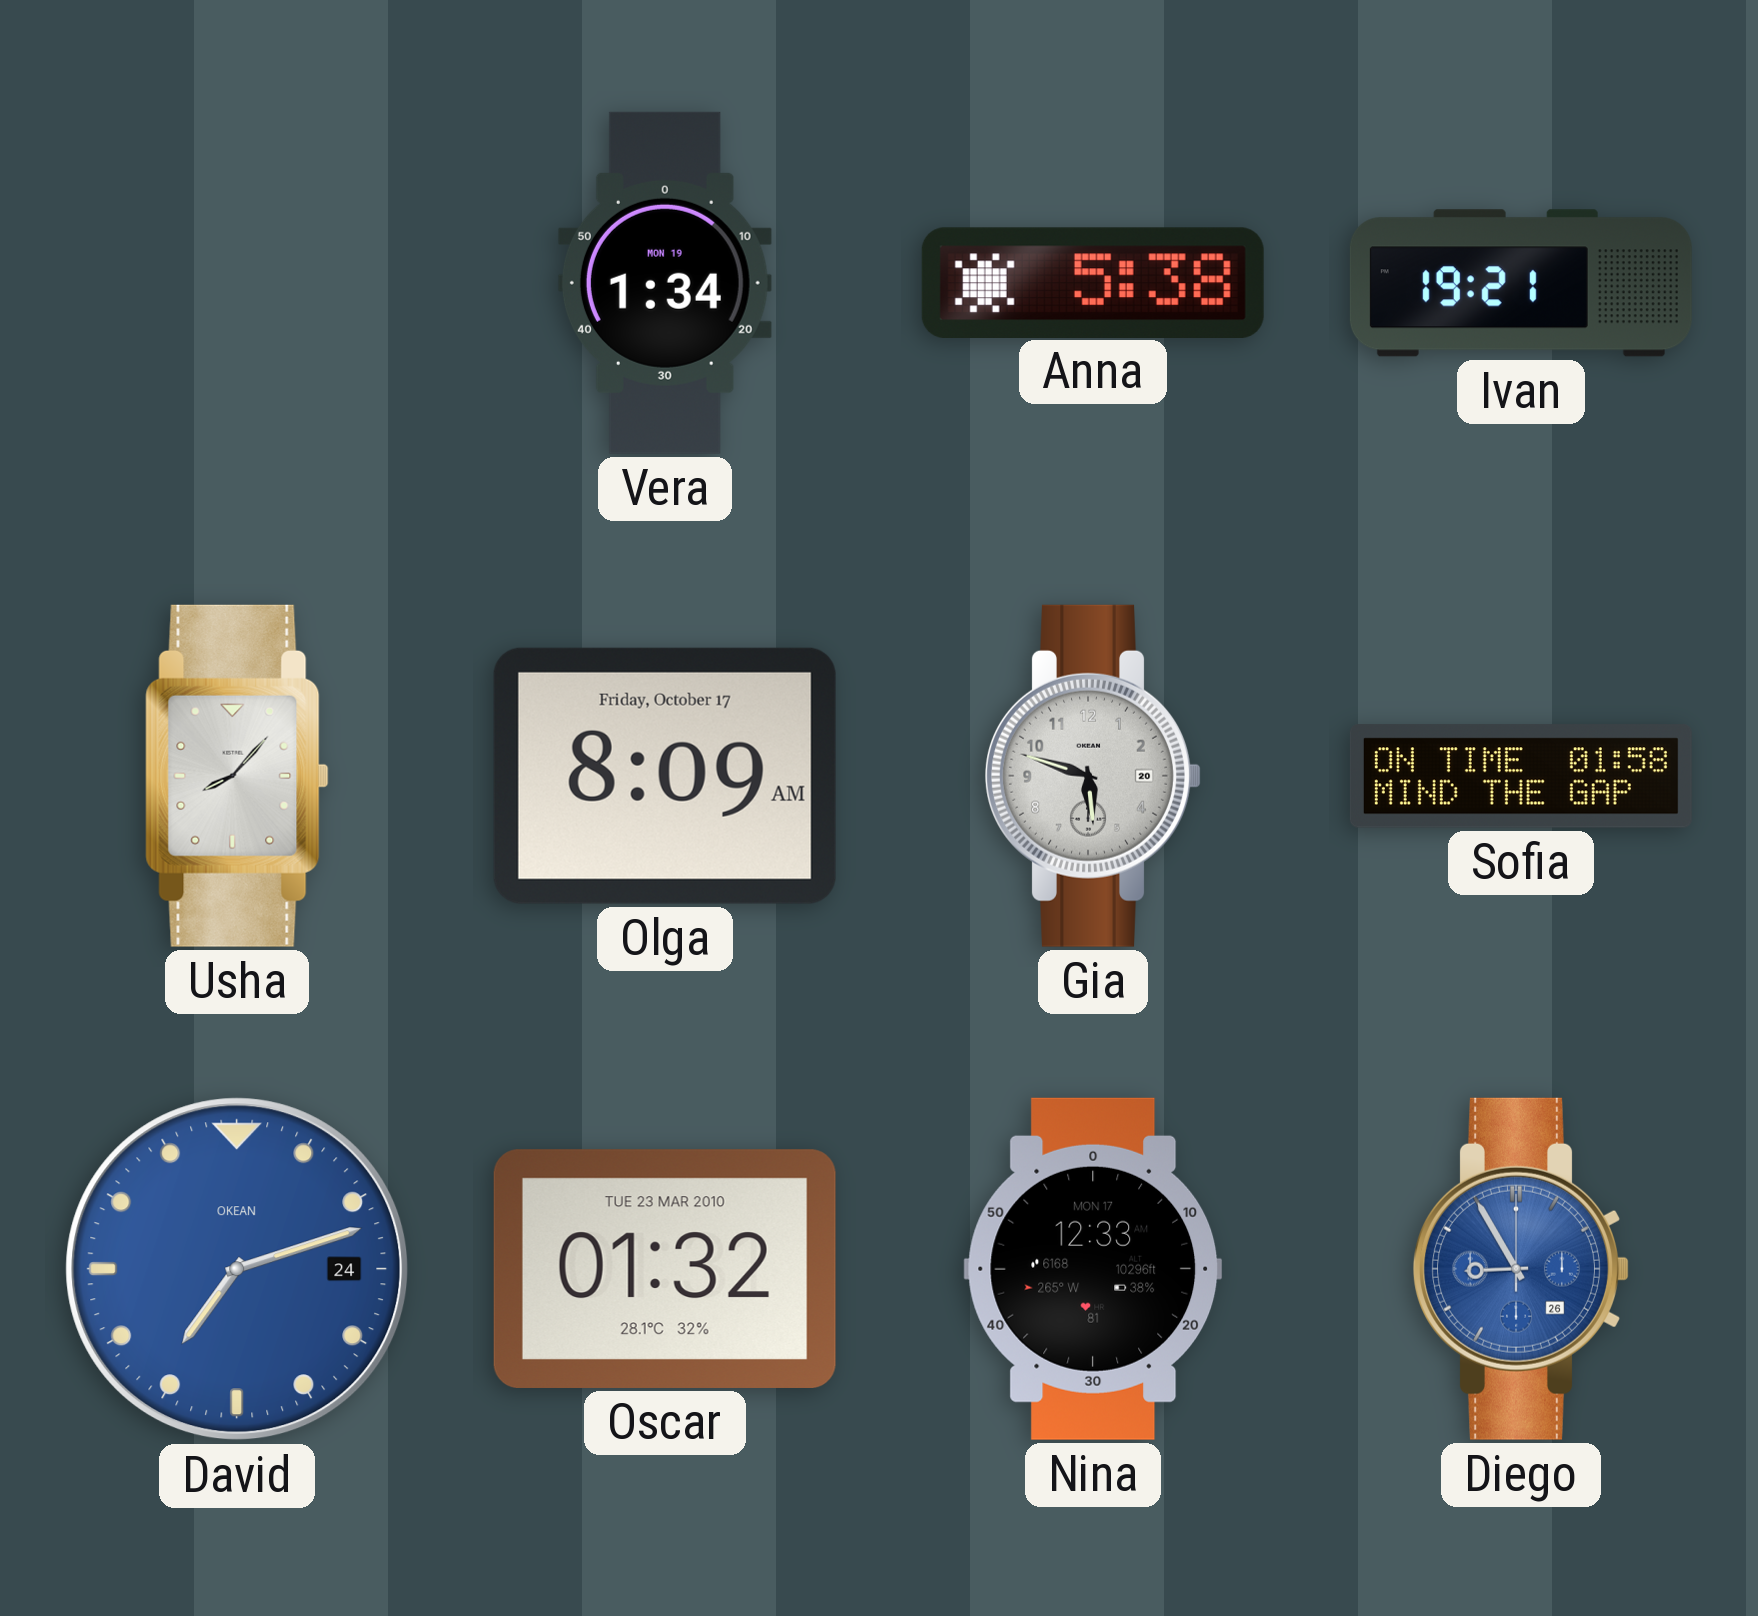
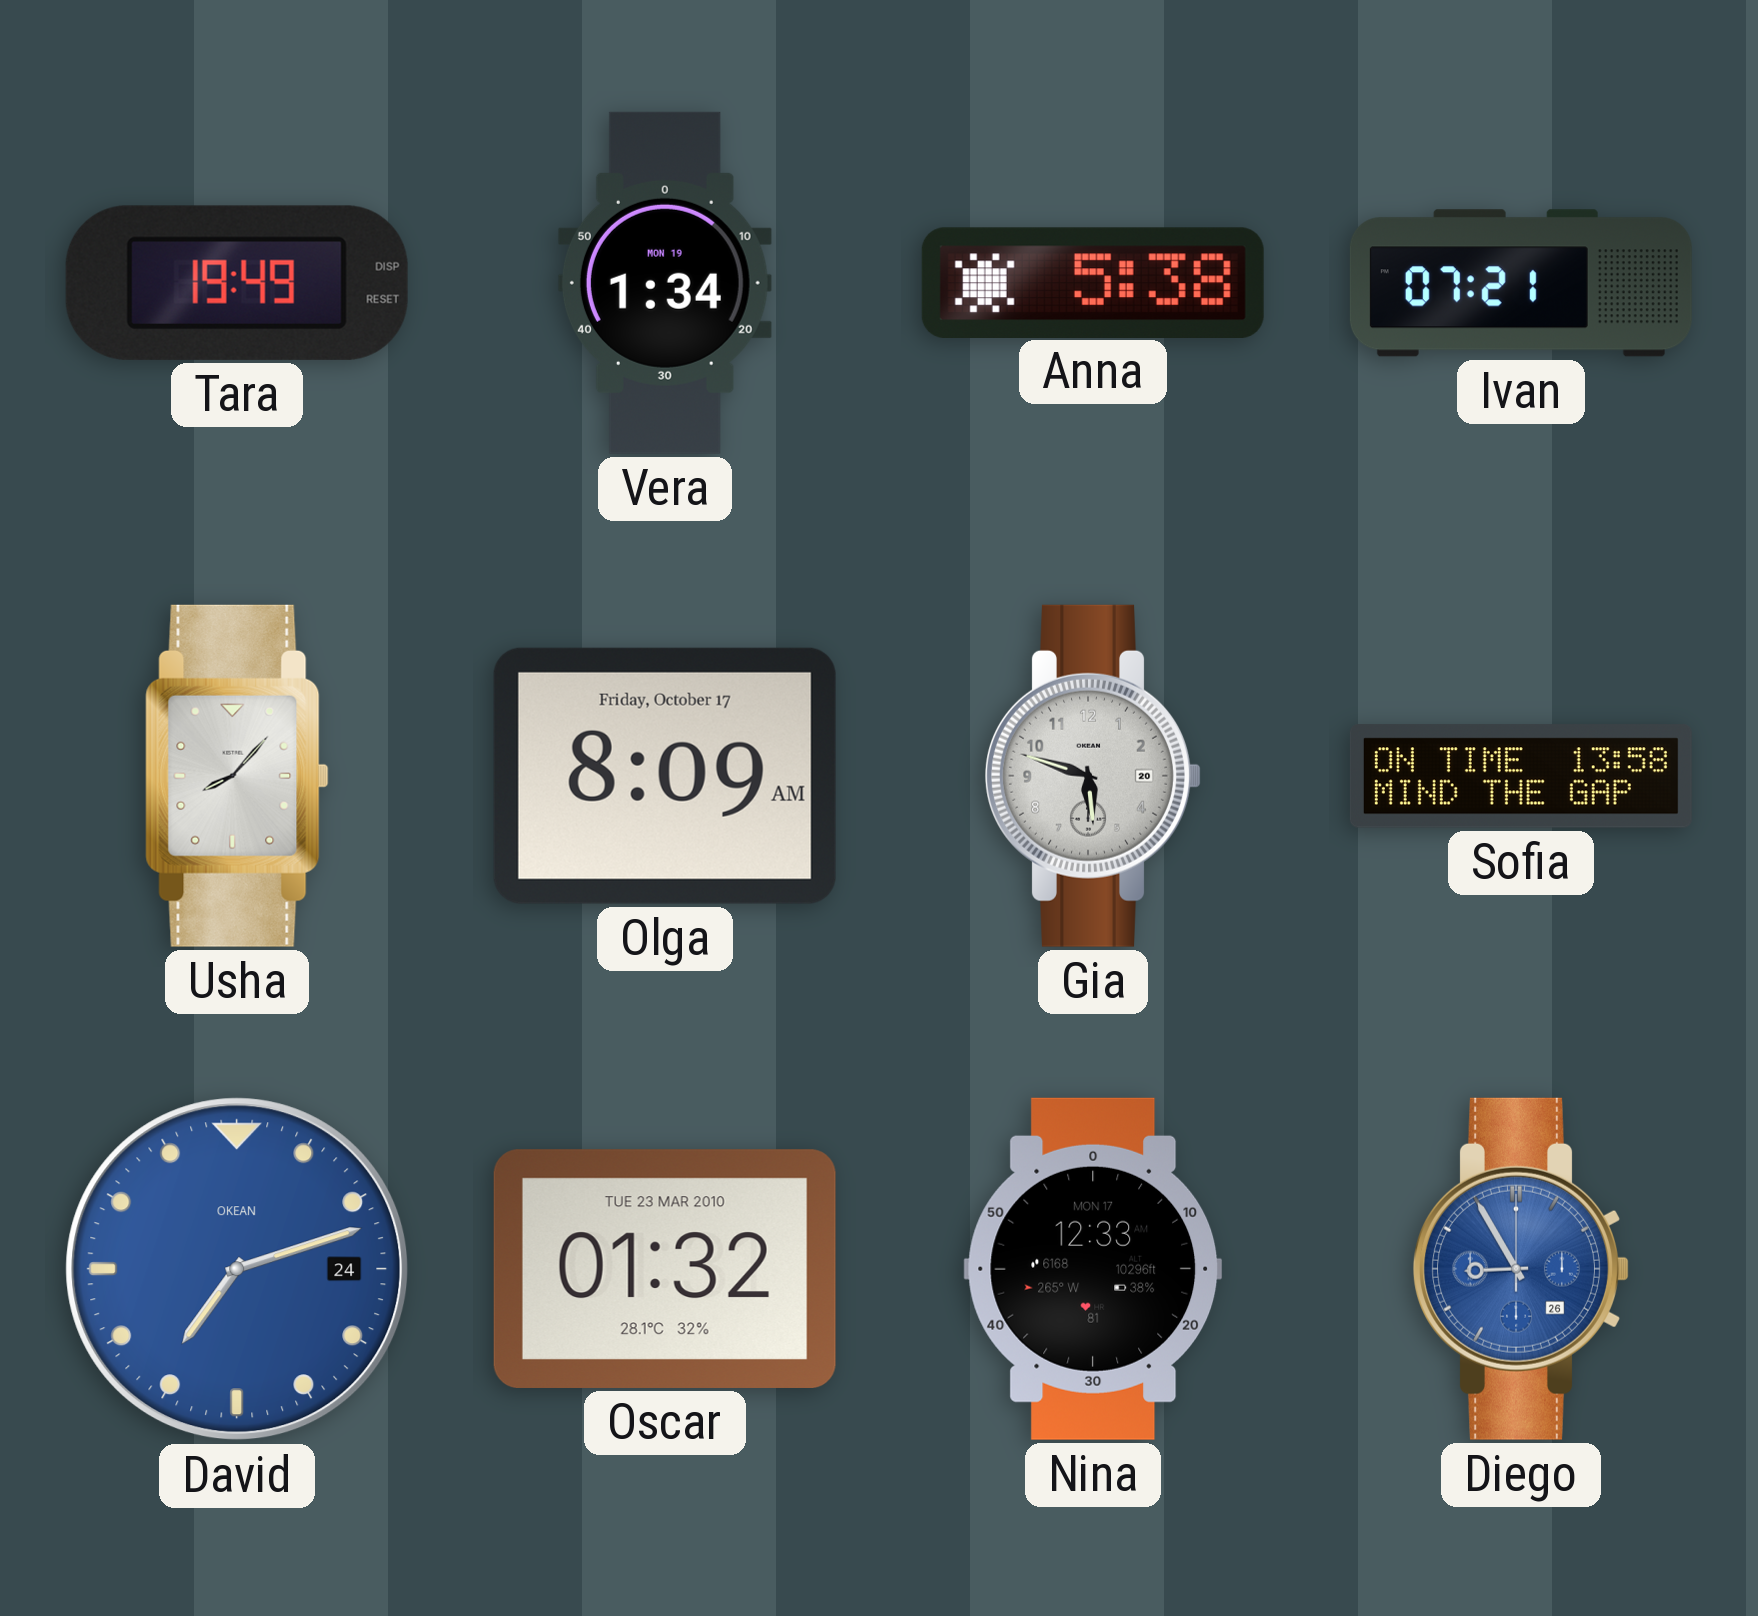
Tara: none -> 19:49 (237, 283)
Ivan: 19:21 -> 07:21 (1521, 283)
Sofia: 01:58 -> 13:58 (1521, 776)
